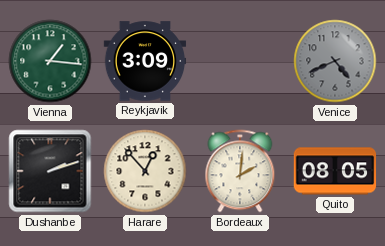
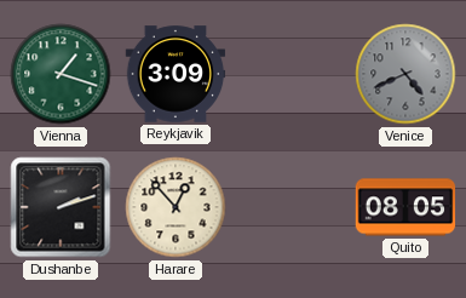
Vienna: 1:16 -> 1:18 (61, 74)
Bordeaux: 2:01 -> none (240, 171)
